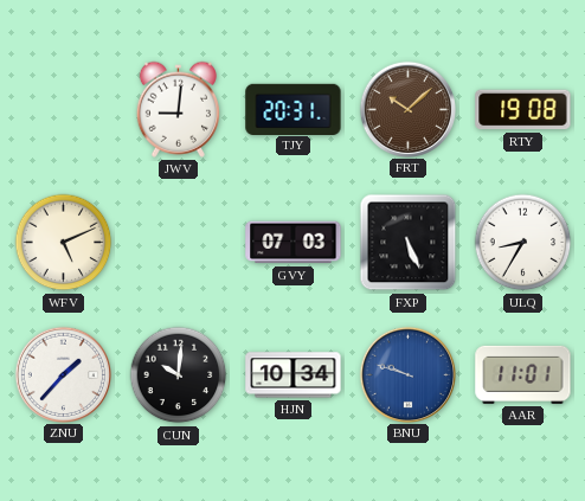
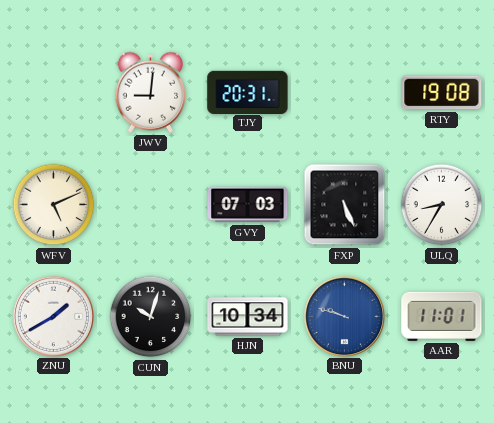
FRT: 10:08 -> none (407, 109)
ZNU: 1:37 -> 1:40 (53, 316)
CUN: 10:01 -> 10:03 (151, 317)
